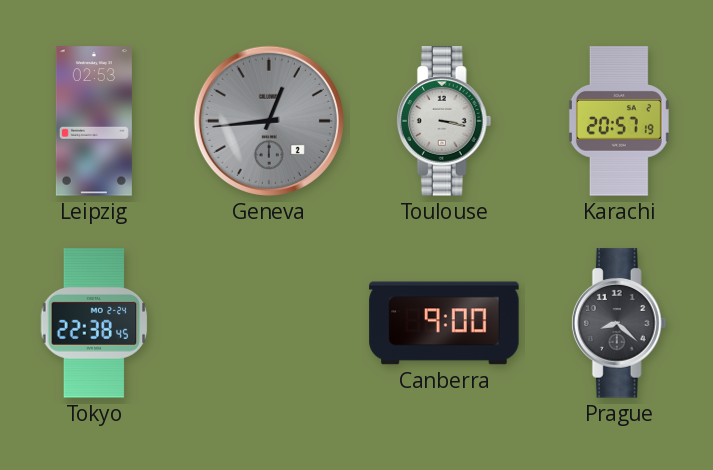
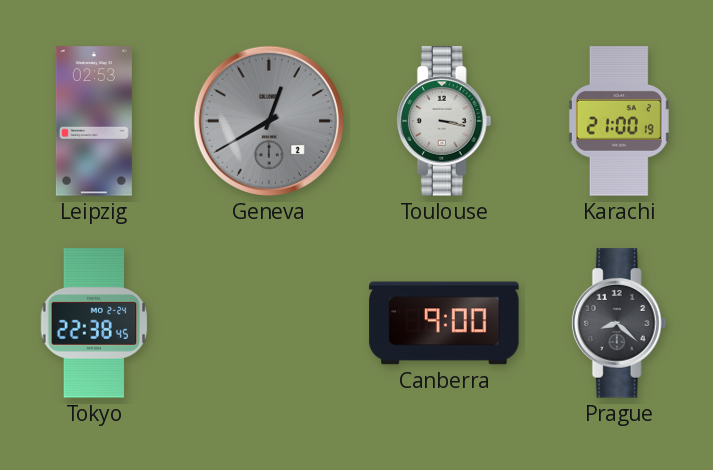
Geneva: 12:44 -> 12:40 (269, 121)
Karachi: 20:57 -> 21:00 (619, 121)
